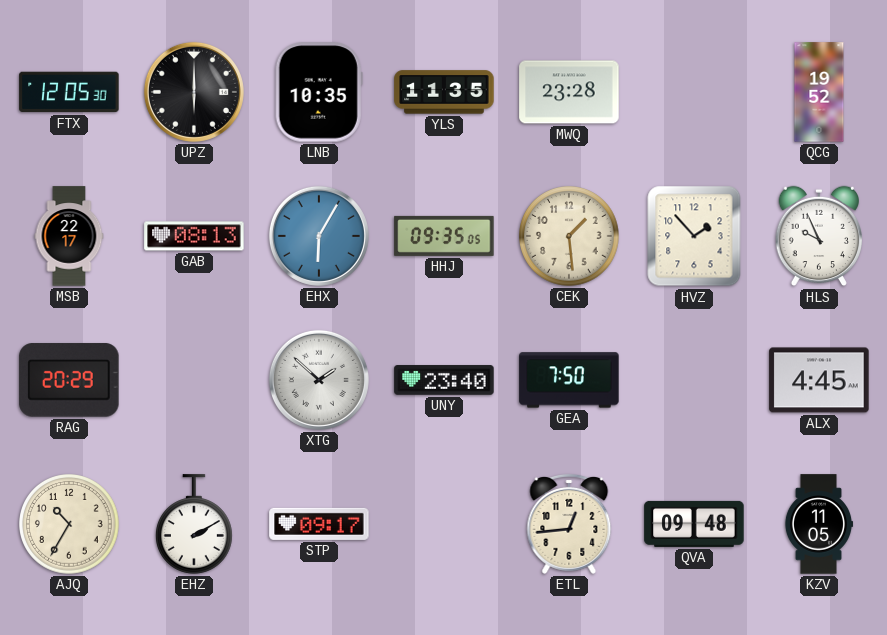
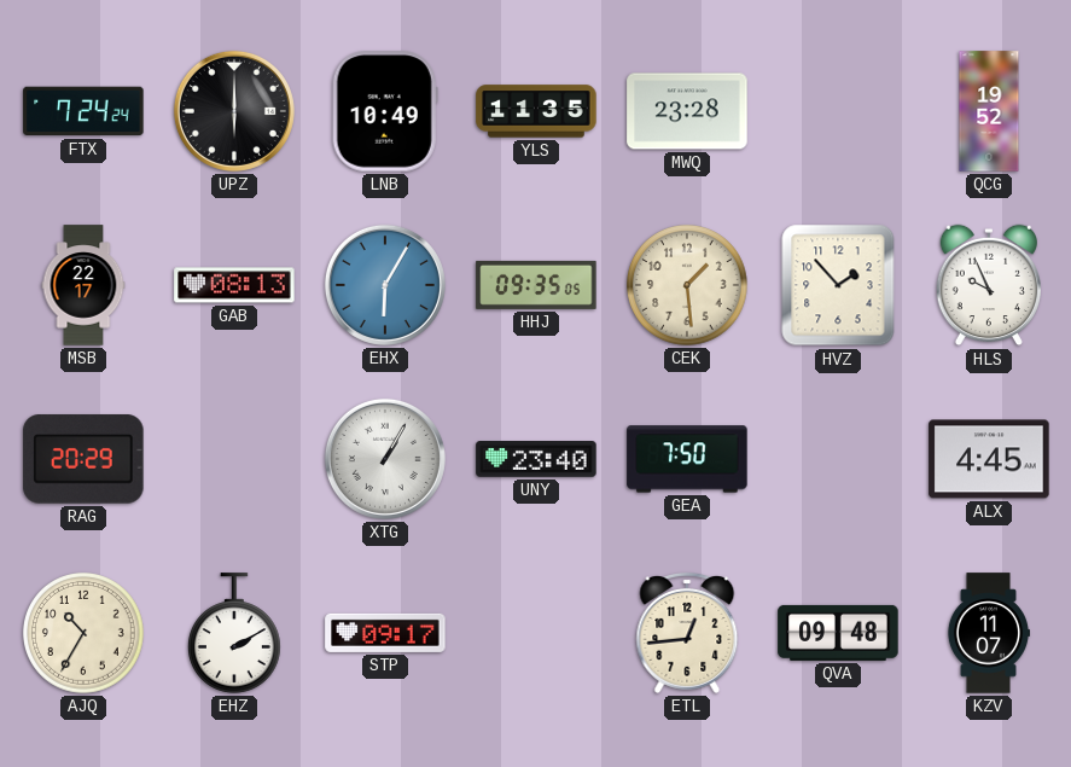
FTX: 12:05 -> 7:24 (83, 111)
LNB: 10:35 -> 10:49 (385, 111)
XTG: 1:52 -> 1:05 (385, 459)
KZV: 11:05 -> 11:07 (989, 633)
